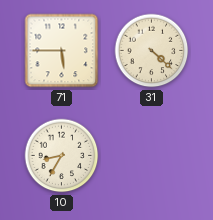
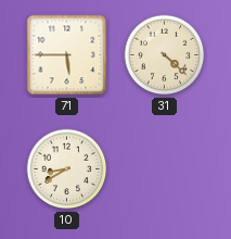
10: 8:35 -> 8:40 (67, 169)
